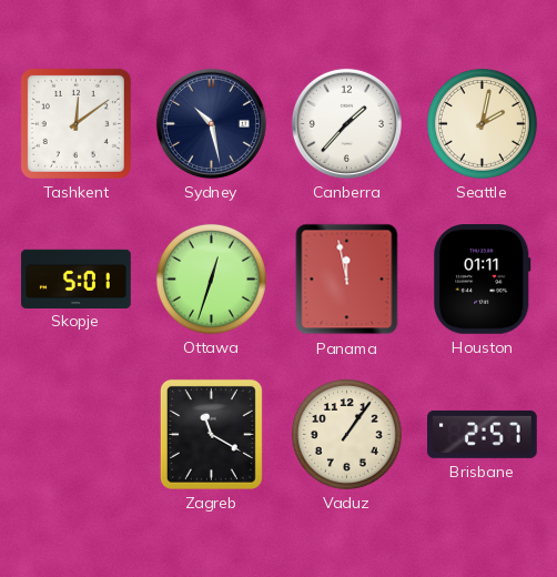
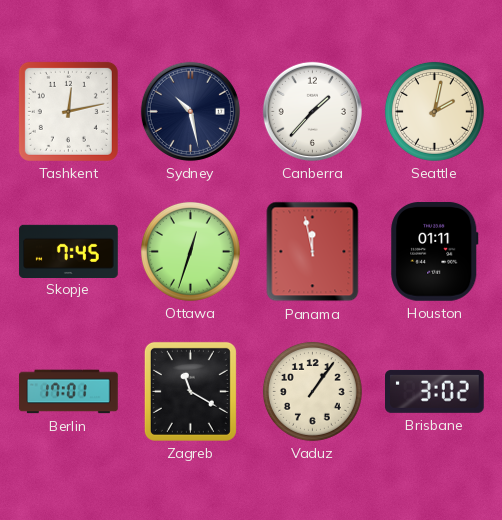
Tashkent: 12:09 -> 12:13 (68, 111)
Skopje: 5:01 -> 7:45 (69, 251)
Berlin: none -> 17:01 (69, 392)
Brisbane: 2:57 -> 3:02 (435, 391)
